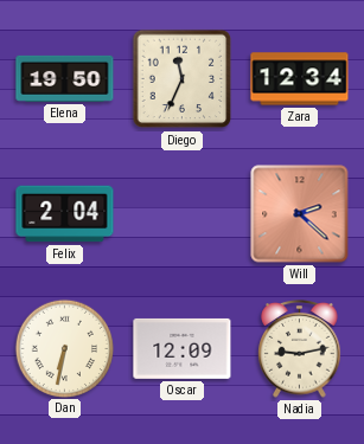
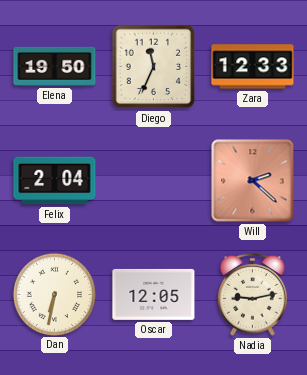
Zara: 12:34 -> 12:33 (253, 67)
Oscar: 12:09 -> 12:05 (154, 294)
